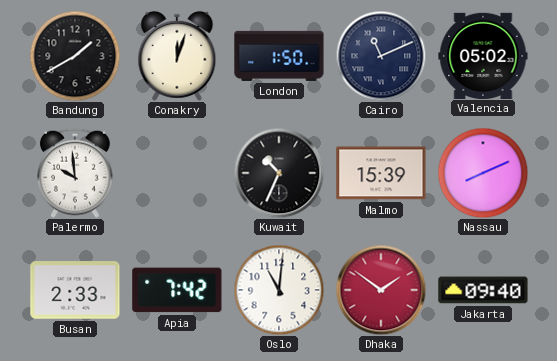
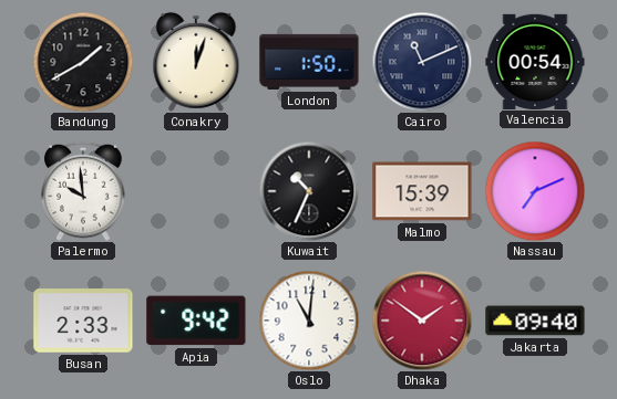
Valencia: 05:02 -> 00:54 (535, 61)
Nassau: 8:11 -> 7:11 (535, 191)
Apia: 7:42 -> 9:42 (196, 321)
